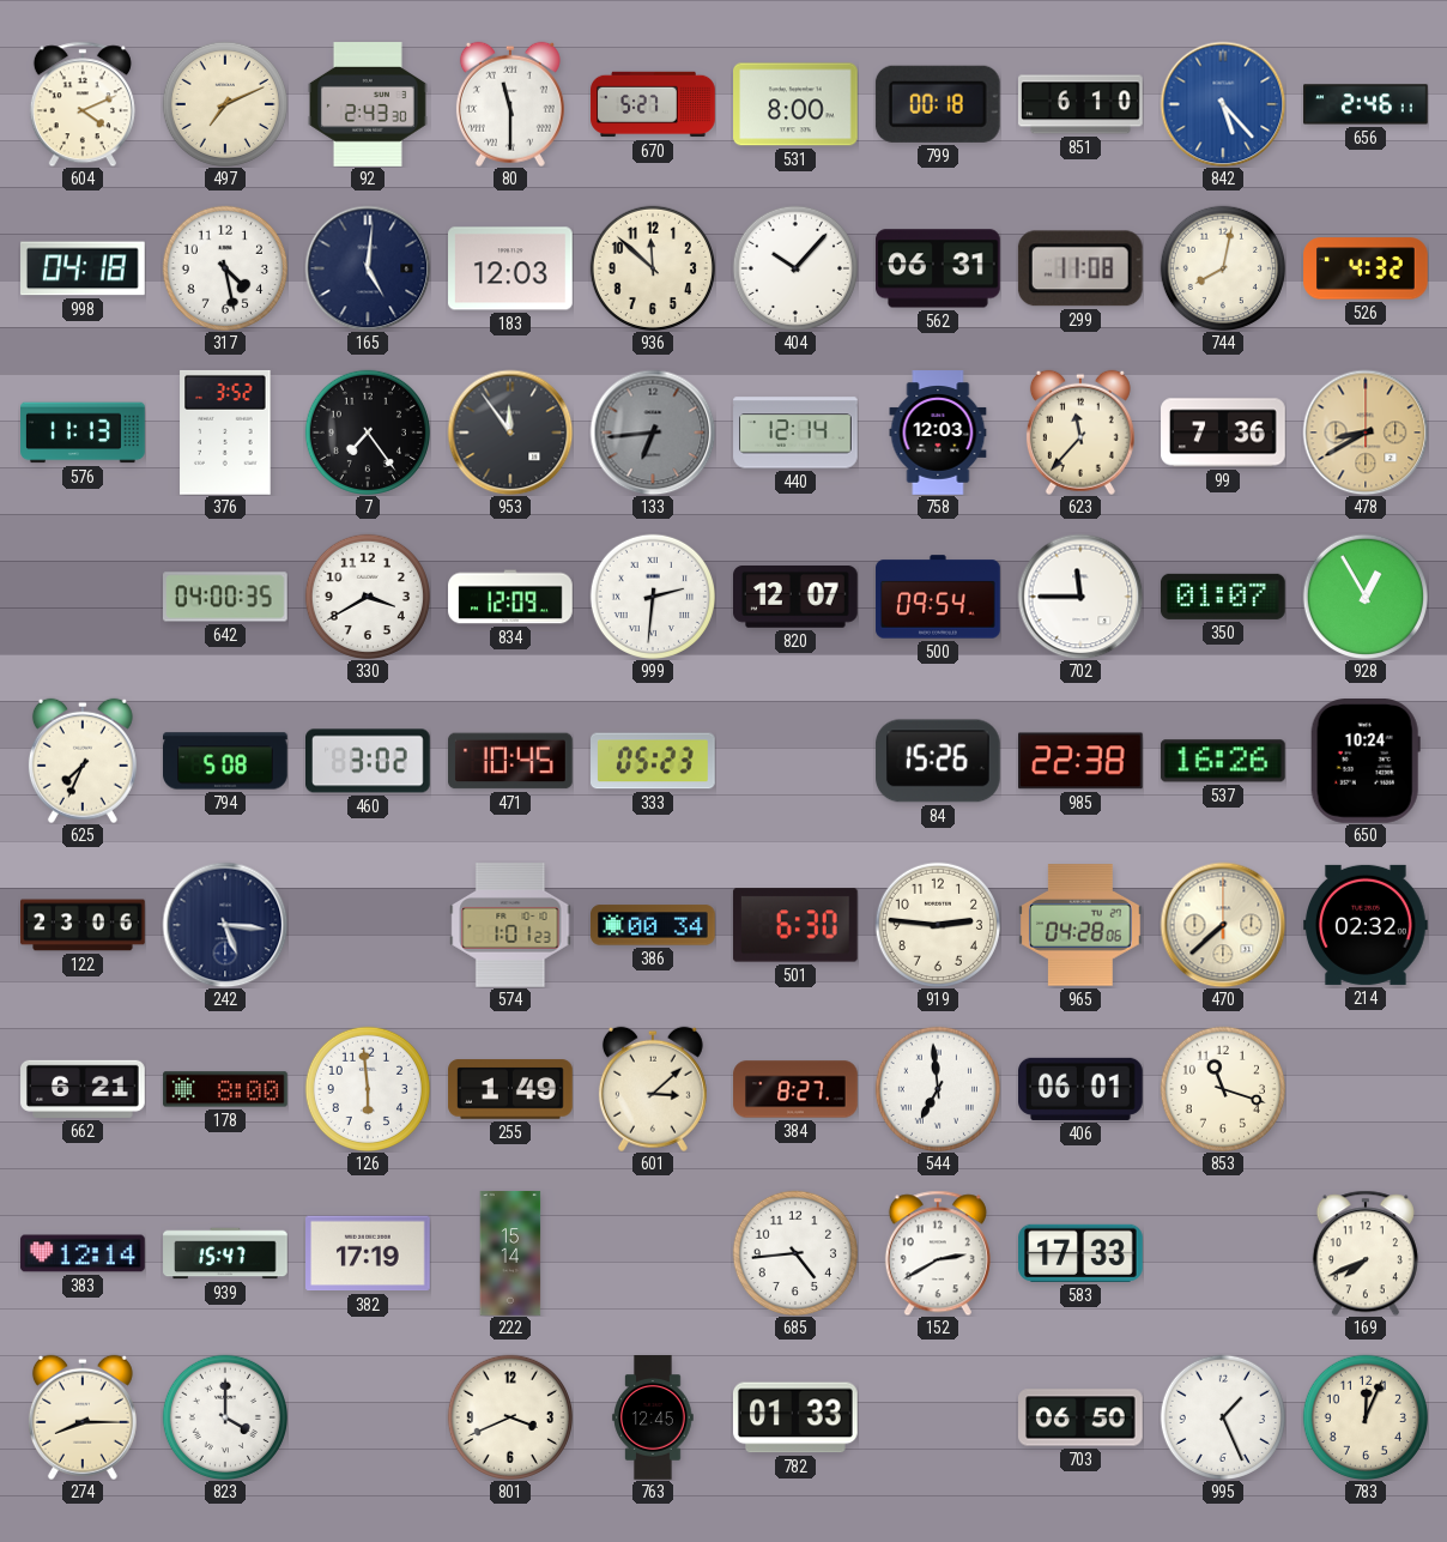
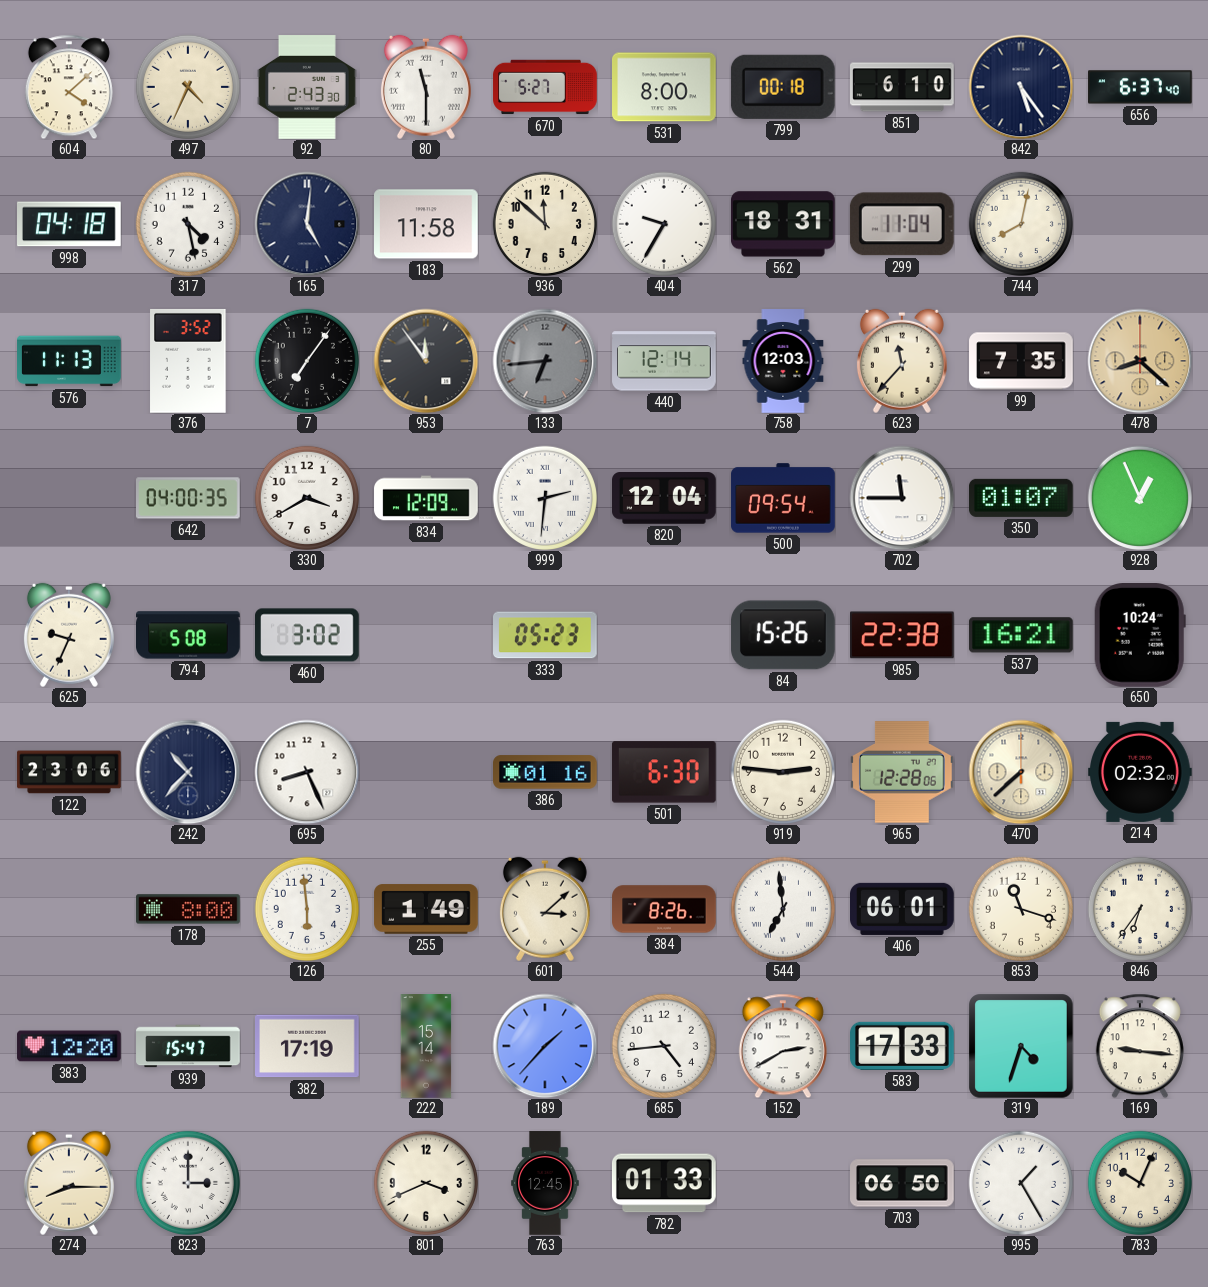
604: 4:11 -> 4:08 (69, 87)
497: 7:11 -> 4:34 (187, 86)
842: 5:23 -> 5:24 (1021, 87)
842 dial: blue -> navy (1021, 87)
656: 2:46 -> 6:37 (1140, 87)
183: 12:03 -> 11:58 (427, 224)
404: 10:07 -> 9:35 (663, 223)
562: 06:31 -> 18:31 (784, 224)
299: 11:08 -> 11:04 (902, 224)
526: 4:32 -> none (1366, 268)
7: 7:24 -> 7:06 (306, 360)
99: 7:36 -> 7:35 (1021, 361)
478: 8:40 -> 8:22 (1140, 361)
820: 12:07 -> 12:04 (665, 499)
928: 12:55 -> 12:56 (1139, 497)
625: 7:34 -> 9:34 (69, 635)
471: 10:45 -> none (510, 761)
537: 16:26 -> 16:21 (1021, 635)
242: 5:16 -> 10:37 (188, 772)
695: none -> 8:26 (307, 772)
574: 1:01 -> none (510, 926)
386: 00:34 -> 01:16 (545, 772)
965: 04:28 -> 12:28 (903, 772)
662: 6:21 -> none (83, 1089)
384: 8:27 -> 8:26 (664, 909)
846: none -> 6:36 (1139, 908)
383: 12:14 -> 12:20 (69, 1046)
189: none -> 1:37 (545, 1046)
319: none -> 4:33 (1021, 1046)
169: 7:41 -> 9:16 (1140, 1046)
823: 4:00 -> 3:00 (187, 1182)
995: 1:26 -> 1:25 (1020, 1182)
783: 12:04 -> 10:04 (1139, 1182)
